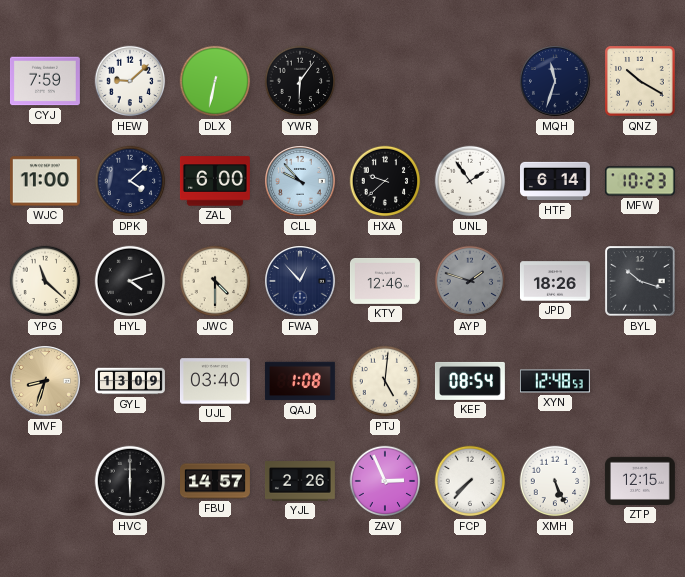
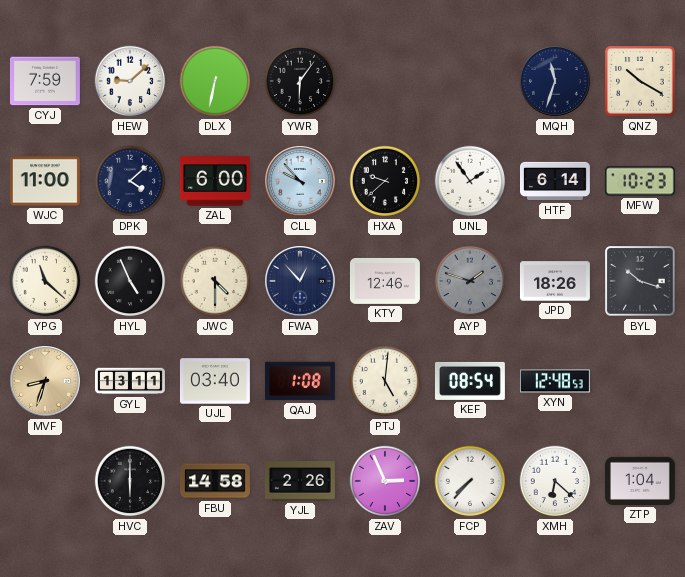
HYL: 4:12 -> 4:56 (130, 281)
GYL: 13:09 -> 13:11 (131, 381)
FBU: 14:57 -> 14:58 (216, 481)
XMH: 5:26 -> 6:22 (555, 481)
ZTP: 12:15 -> 1:04 (640, 481)
